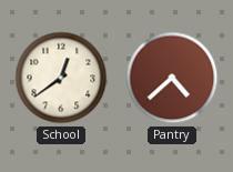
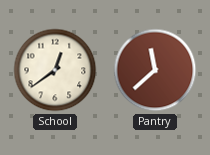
Pantry: 4:38 -> 11:38 (155, 70)
